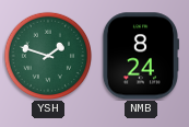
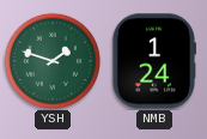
NMB: 8:24 -> 1:24 (153, 61)
